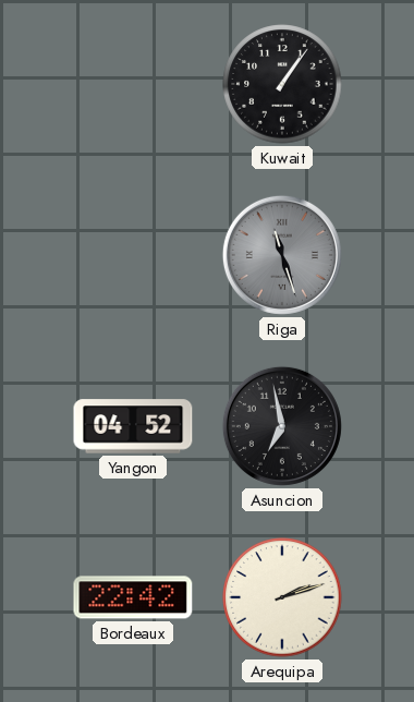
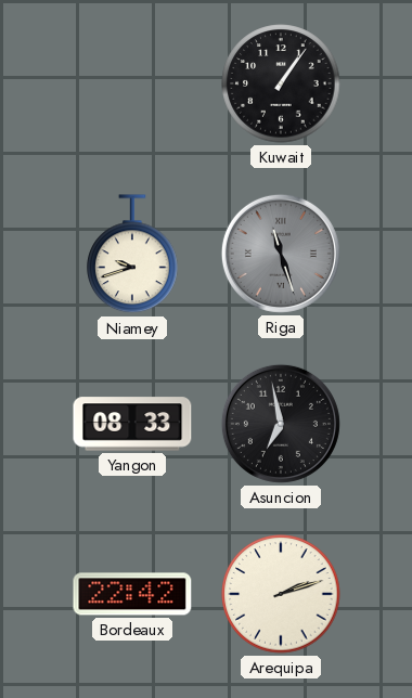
Niamey: none -> 9:42 (132, 255)
Yangon: 04:52 -> 08:33 (132, 424)
